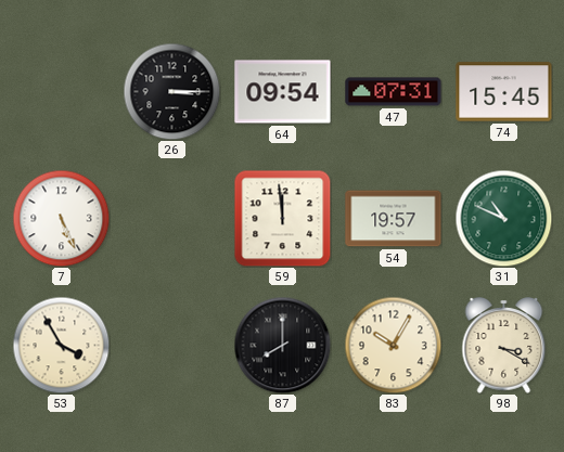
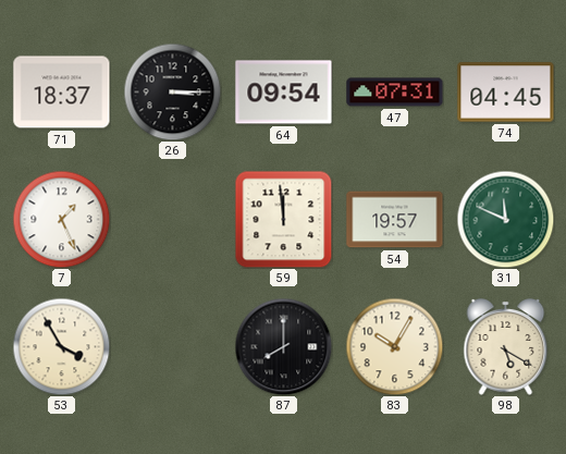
71: none -> 18:37 (62, 93)
74: 15:45 -> 04:45 (506, 93)
7: 5:26 -> 1:26 (61, 219)
31: 10:49 -> 11:49 (505, 219)
98: 3:20 -> 5:20 (506, 347)
